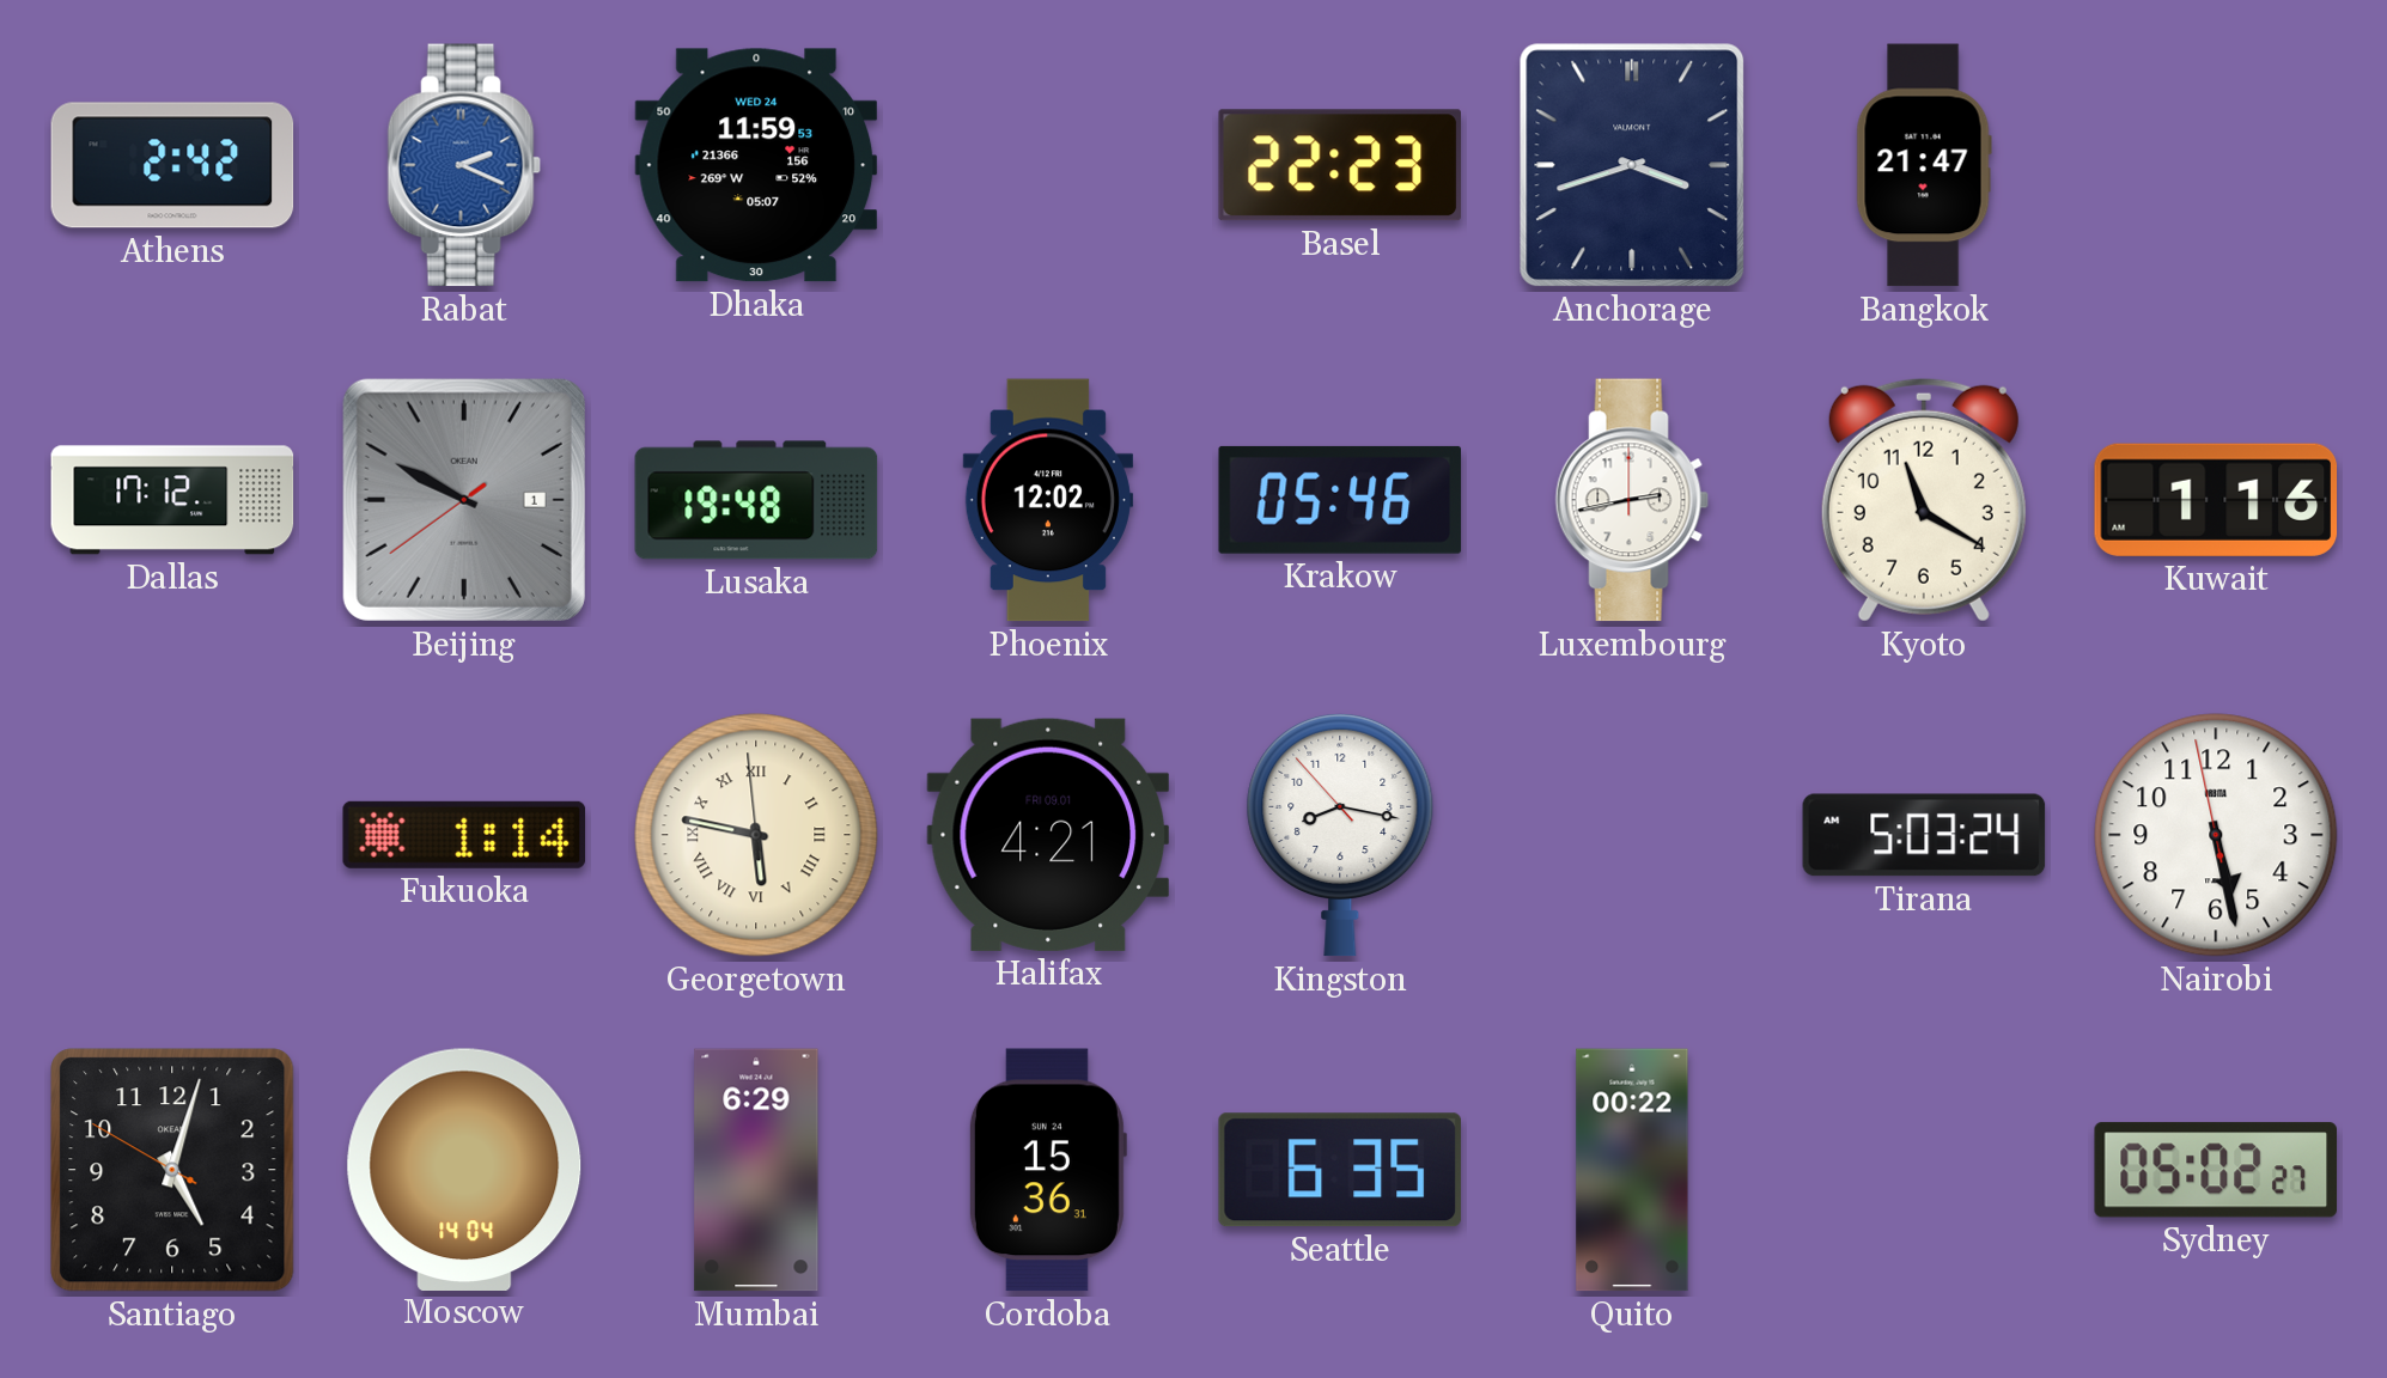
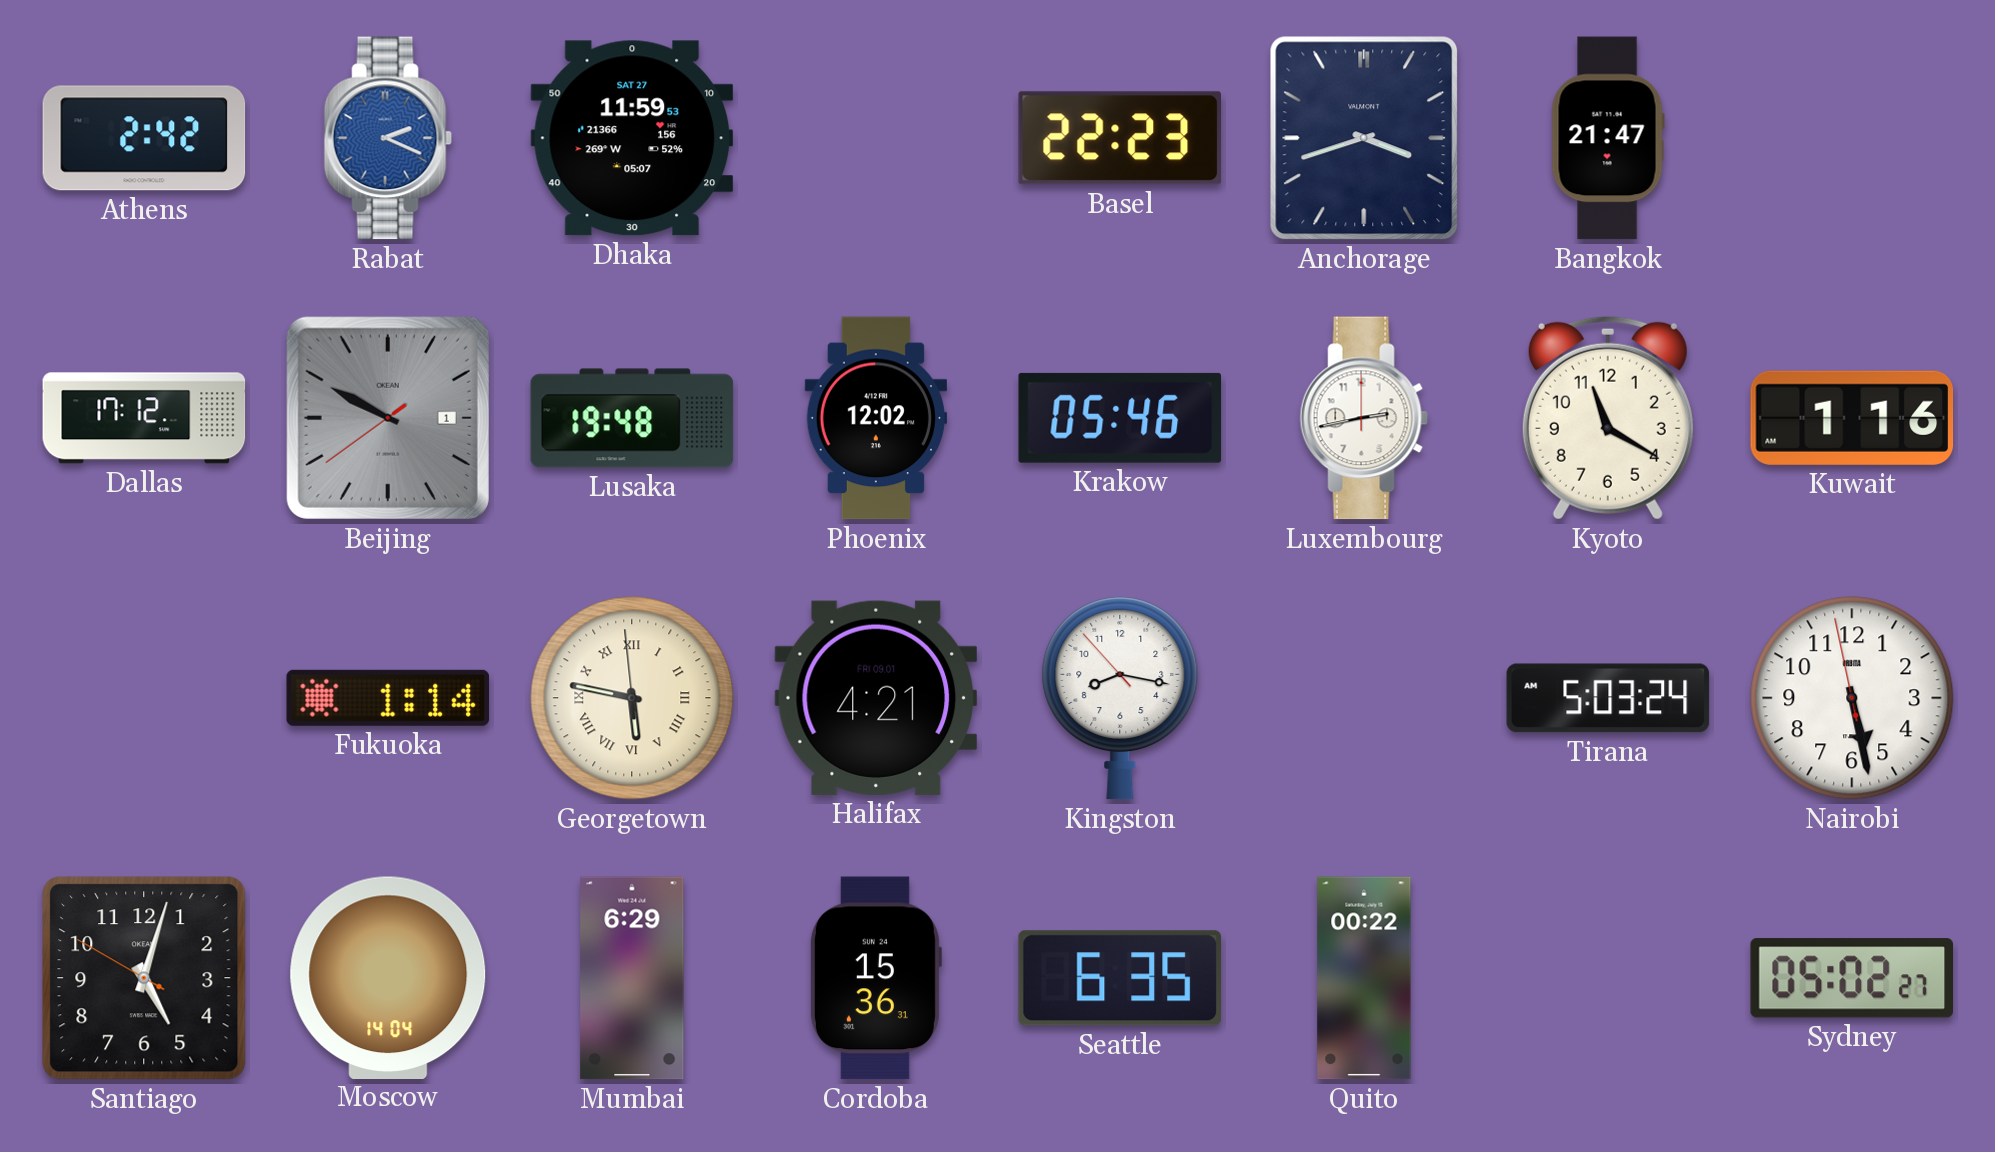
Dhaka date: WED 24 -> SAT 27 (632, 138)
